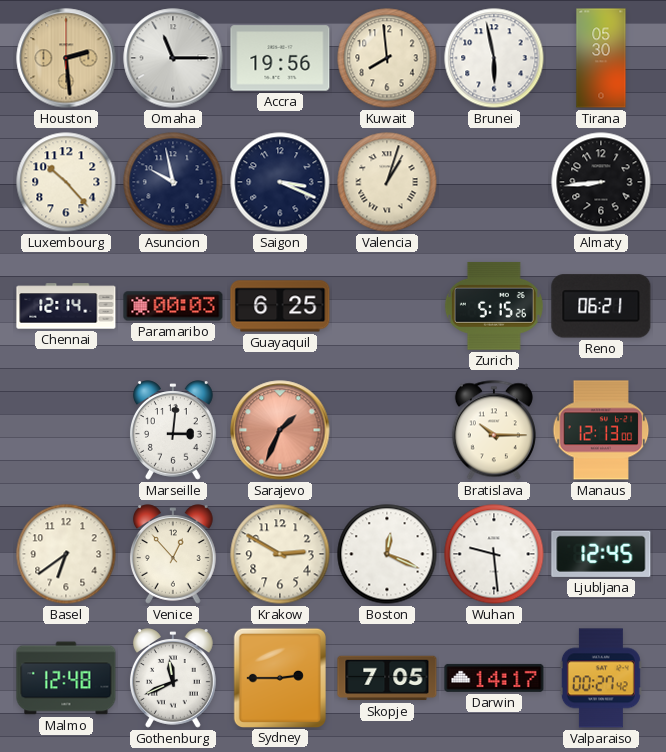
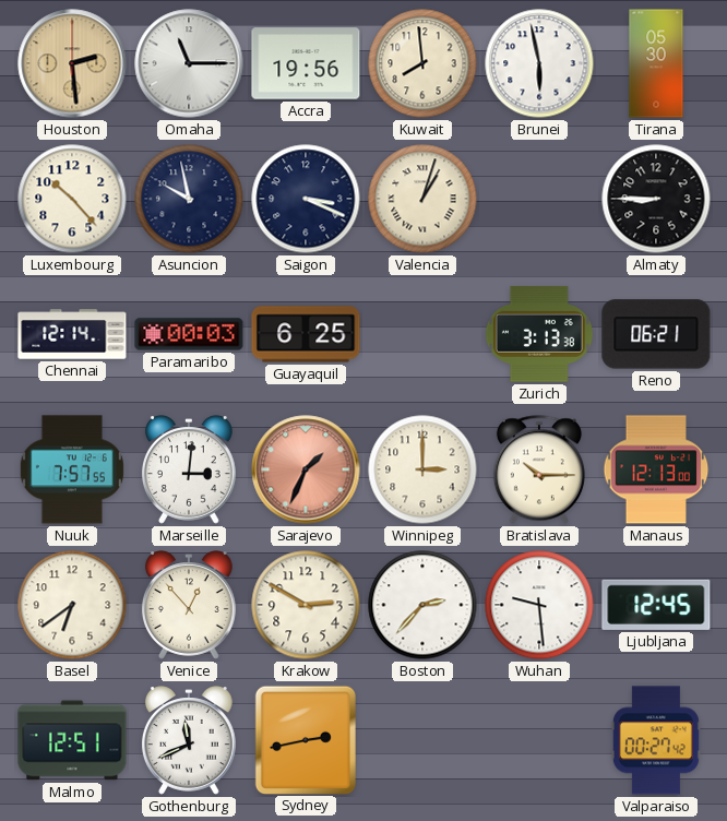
Almaty: 8:44 -> 8:45 (656, 199)
Zurich: 5:15 -> 3:13 (539, 334)
Nuuk: none -> 7:57 (72, 469)
Winnipeg: none -> 3:00 (422, 469)
Boston: 12:19 -> 2:37 (422, 605)
Malmo: 12:48 -> 12:51 (72, 740)
Sydney: 2:45 -> 2:43 (305, 739)
Skopje: 7:05 -> none (387, 678)
Darwin: 14:17 -> none (494, 678)
